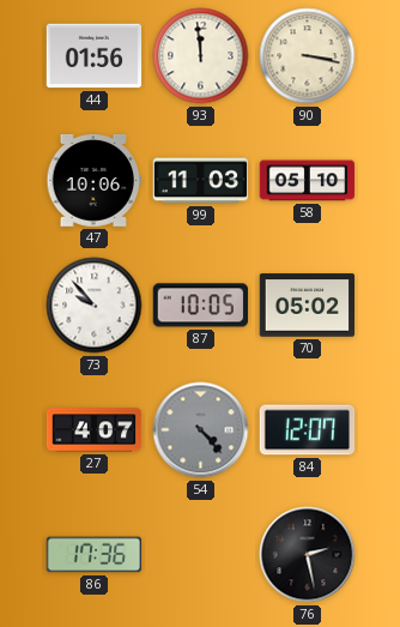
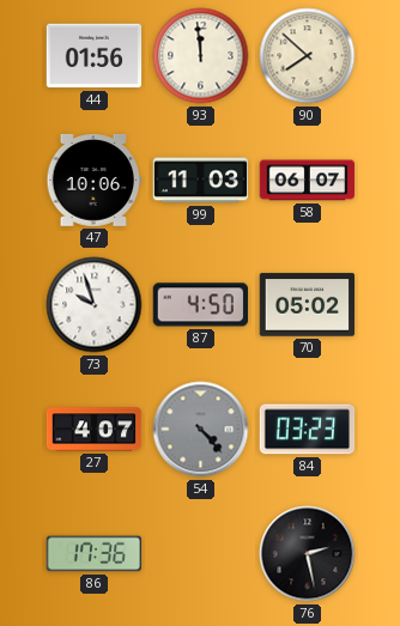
90: 3:17 -> 7:52 (308, 56)
58: 05:10 -> 06:07 (308, 181)
73: 9:53 -> 9:57 (95, 305)
87: 10:05 -> 4:50 (201, 305)
84: 12:07 -> 03:23 (308, 430)
